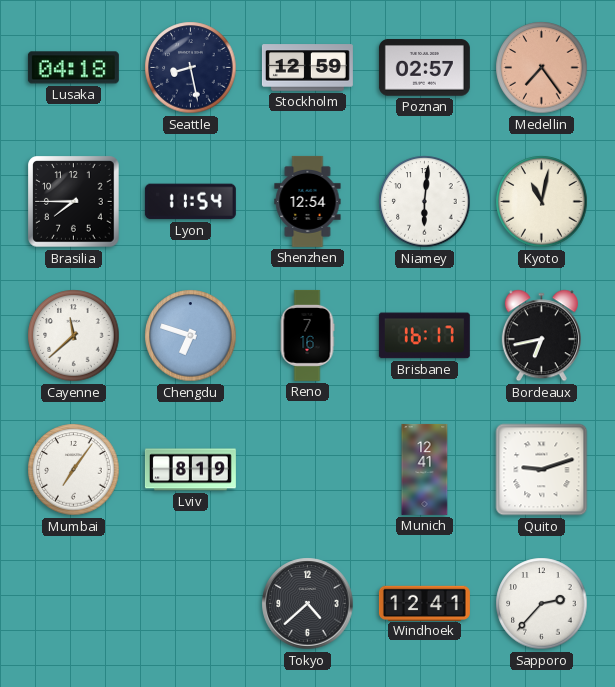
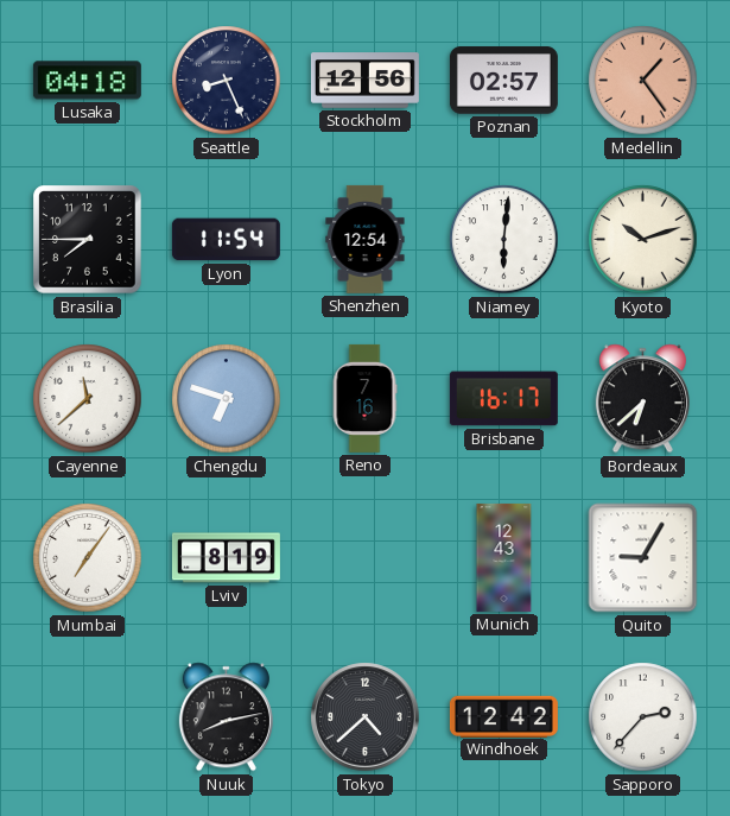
Seattle: 8:28 -> 8:26 (227, 81)
Stockholm: 12:59 -> 12:56 (364, 81)
Medellin: 7:24 -> 1:24 (643, 81)
Kyoto: 11:02 -> 10:12 (643, 240)
Bordeaux: 6:43 -> 6:38 (642, 399)
Munich: 12:41 -> 12:43 (504, 557)
Quito: 9:12 -> 9:05 (643, 558)
Nuuk: none -> 8:13 (226, 717)
Windhoek: 12:41 -> 12:42 (503, 716)
